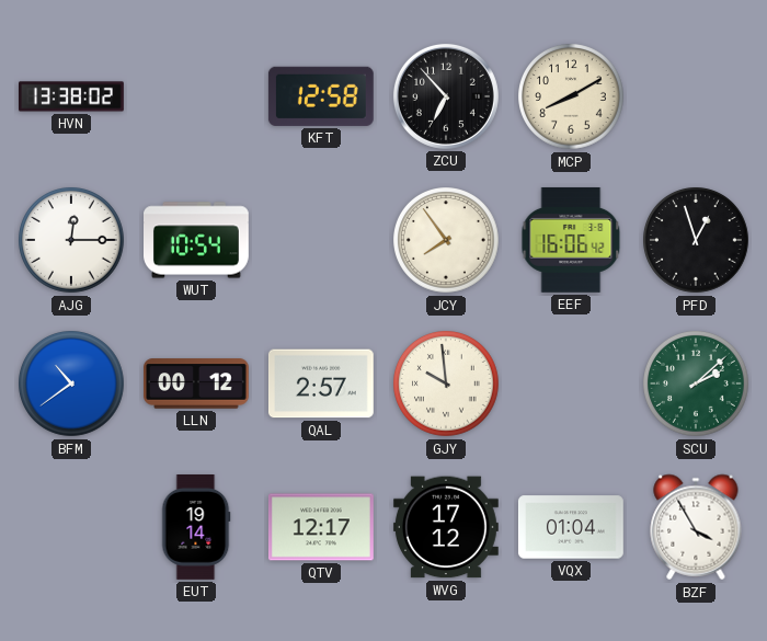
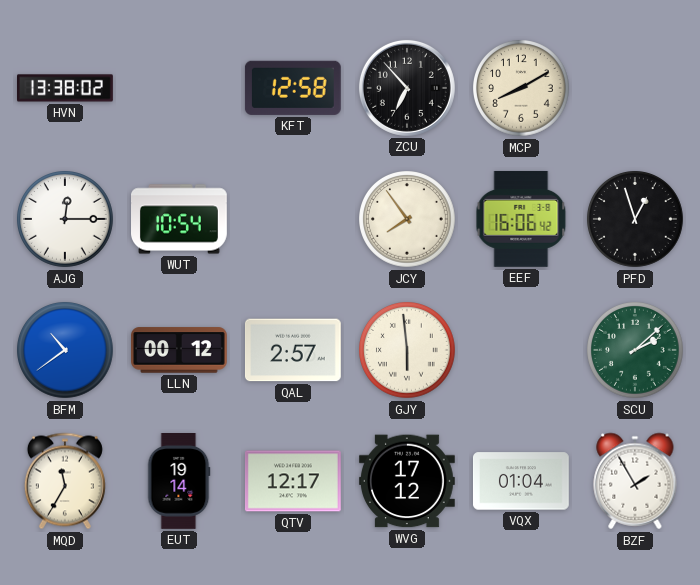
GJY: 9:59 -> 5:59 (408, 351)
MQD: none -> 11:35 (65, 481)
BZF: 3:55 -> 1:55 (635, 481)
